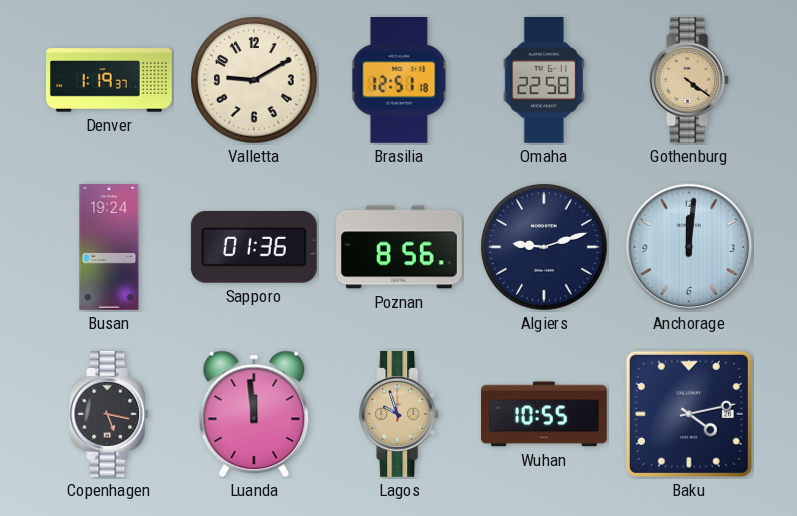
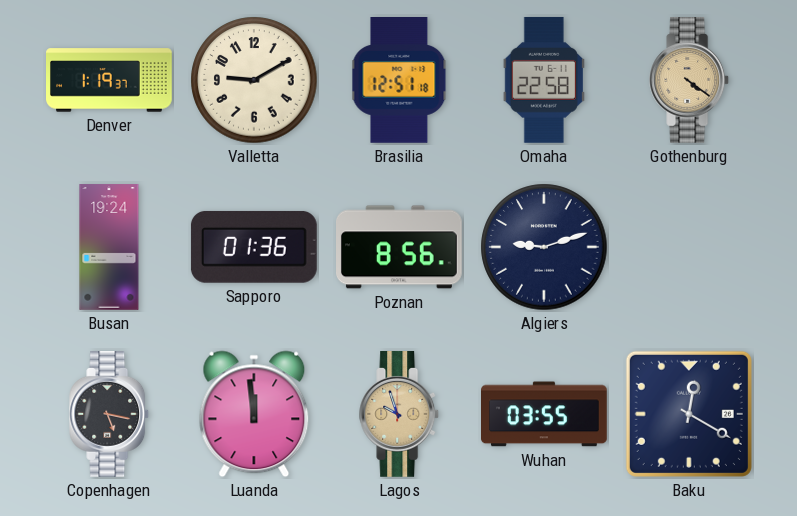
Anchorage: 12:01 -> none (689, 247)
Wuhan: 10:55 -> 03:55 (545, 414)
Baku: 4:13 -> 12:20 (689, 414)
